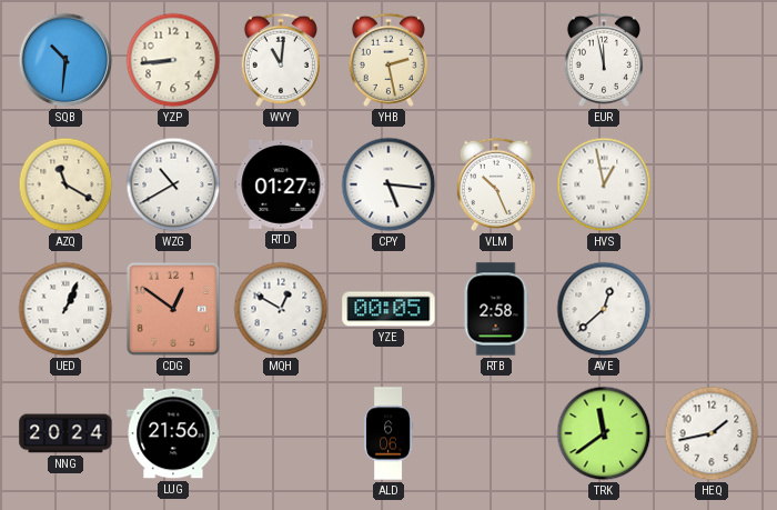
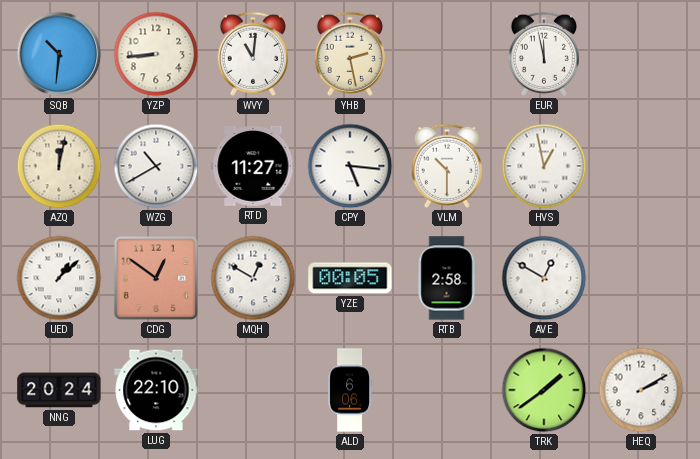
AZQ: 11:20 -> 12:02 (59, 166)
RTD: 01:27 -> 11:27 (253, 166)
VLM: 10:26 -> 10:30 (447, 166)
UED: 1:04 -> 1:08 (59, 278)
AVE: 12:38 -> 12:50 (544, 278)
LUG: 21:56 -> 22:10 (156, 390)
TRK: 11:39 -> 1:39 (544, 390)
HEQ: 1:43 -> 2:10 (641, 390)
